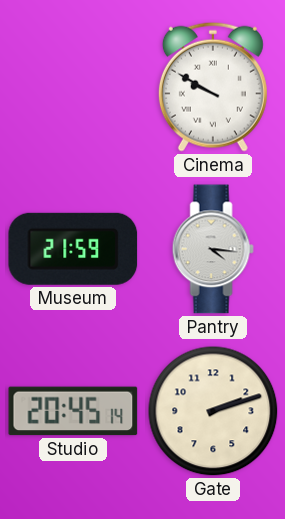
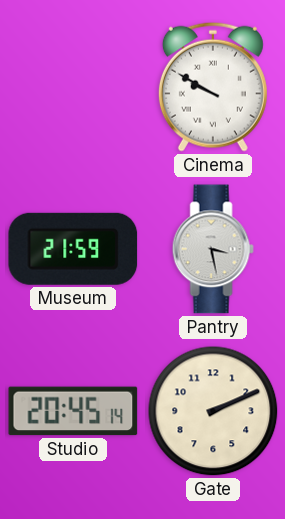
Pantry: 4:16 -> 3:28 (213, 249)
Gate: 2:12 -> 2:11 (213, 411)
